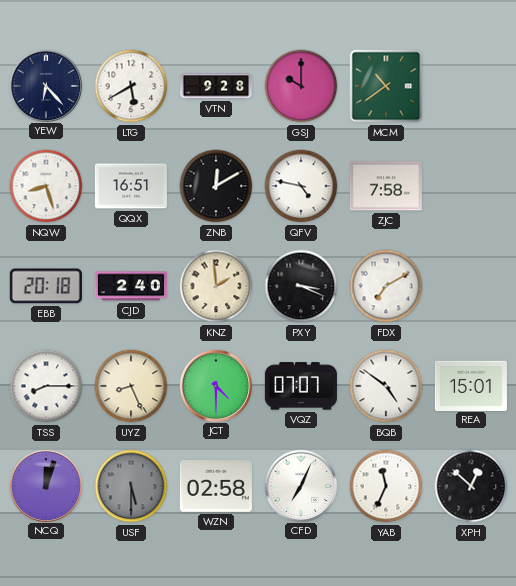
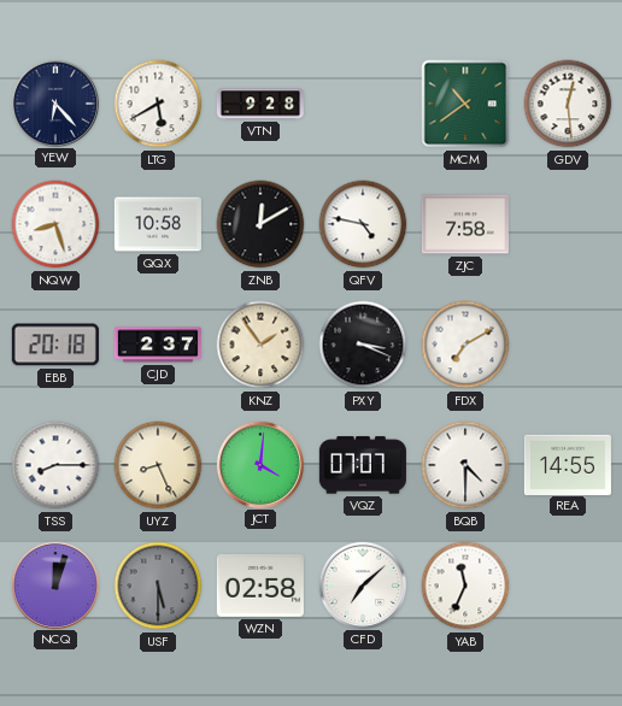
GSJ: 10:00 -> none (301, 86)
GDV: none -> 12:29 (568, 104)
QQX: 16:51 -> 10:58 (158, 224)
CJD: 2:40 -> 2:37 (158, 345)
KNZ: 1:59 -> 1:54 (260, 345)
JCT: 4:30 -> 4:01 (259, 464)
BQB: 4:51 -> 4:30 (465, 465)
REA: 15:01 -> 14:55 (568, 464)
CFD: 7:04 -> 7:08 (362, 584)
XPH: 12:52 -> none (471, 486)
